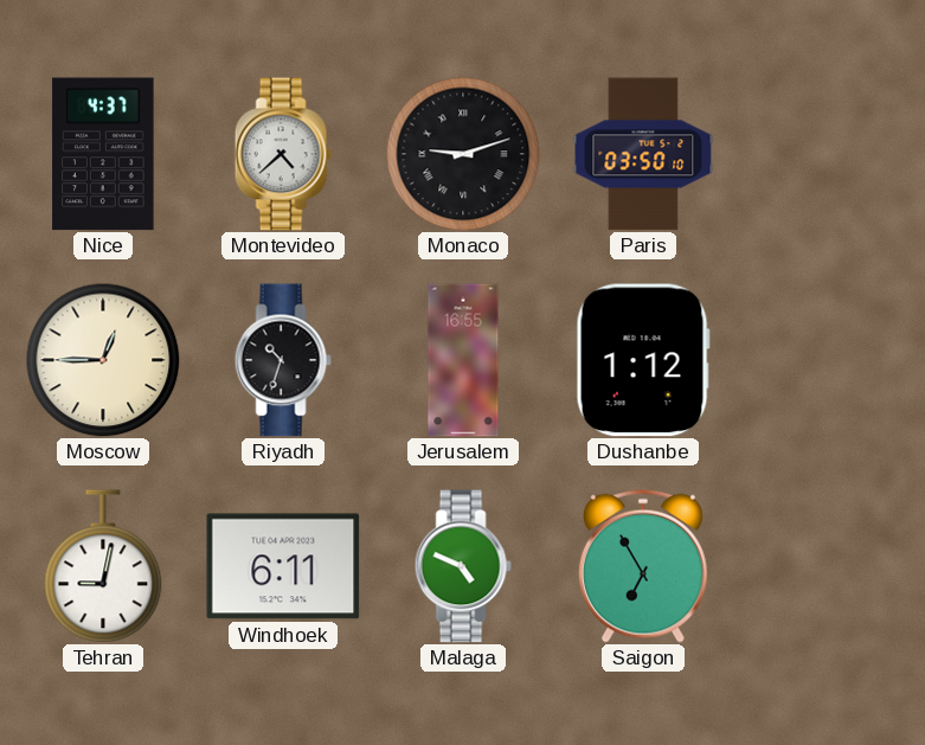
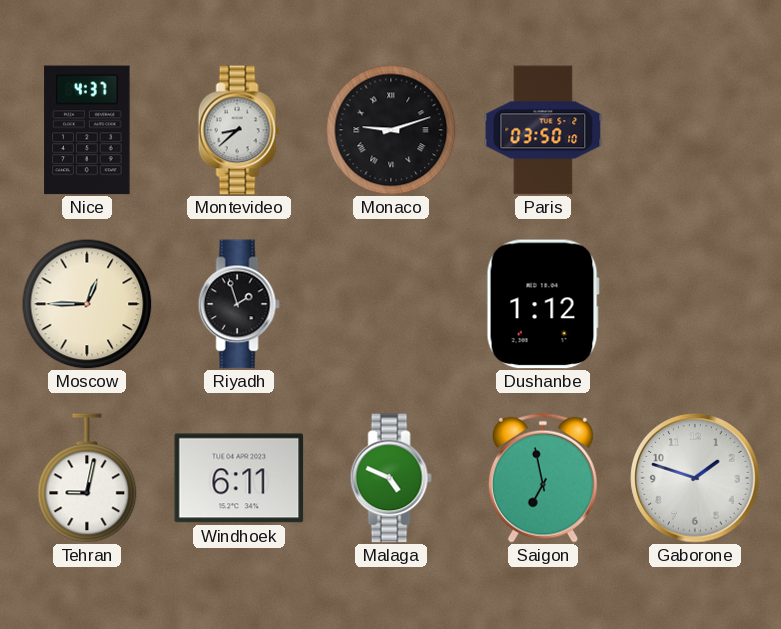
Montevideo: 4:38 -> 8:38 (239, 130)
Riyadh: 10:33 -> 1:57 (239, 304)
Jerusalem: 16:55 -> none (463, 360)
Saigon: 6:55 -> 6:58 (543, 478)
Gaborone: none -> 1:48 (695, 478)
